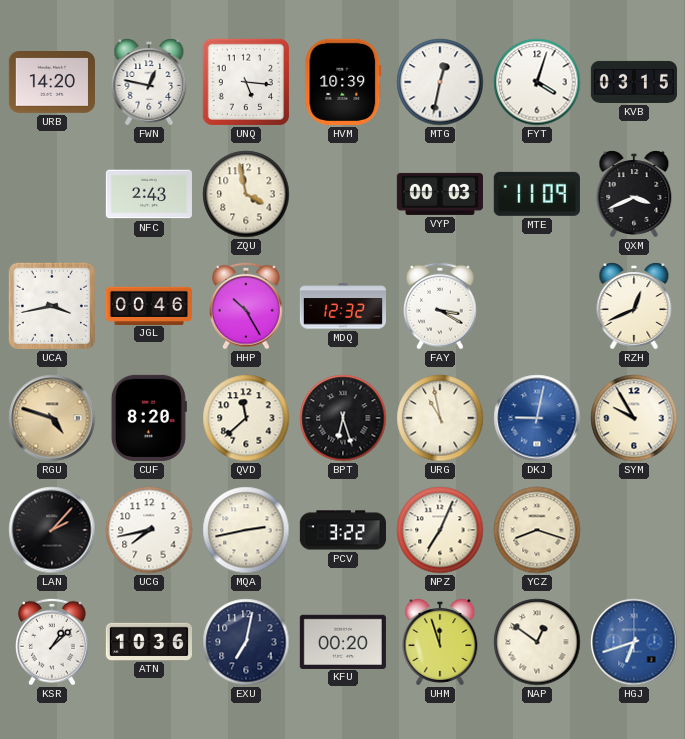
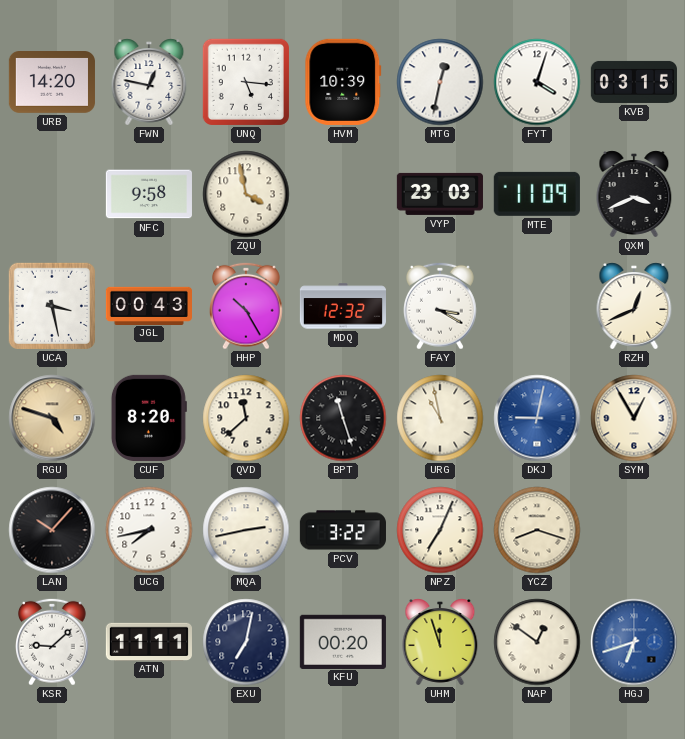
NFC: 2:43 -> 9:58 (149, 194)
VYP: 00:03 -> 23:03 (440, 194)
UCA: 3:43 -> 3:28 (52, 306)
JGL: 00:46 -> 00:43 (148, 305)
BPT: 6:27 -> 11:27 (343, 418)
SYM: 9:55 -> 12:55 (634, 418)
LAN: 2:07 -> 10:07 (52, 530)
KSR: 1:08 -> 9:08 (53, 642)
ATN: 10:36 -> 11:11 (149, 641)
